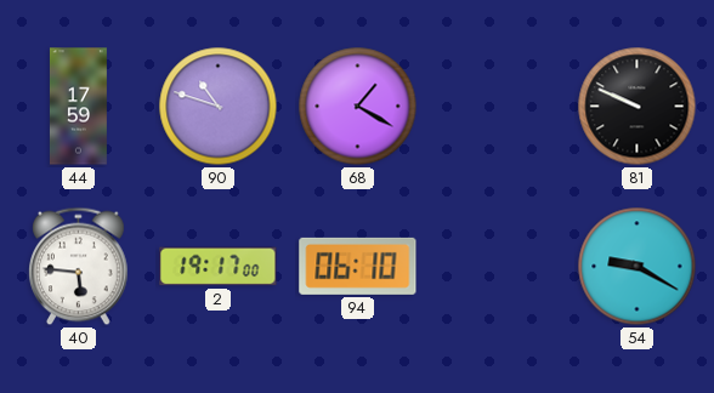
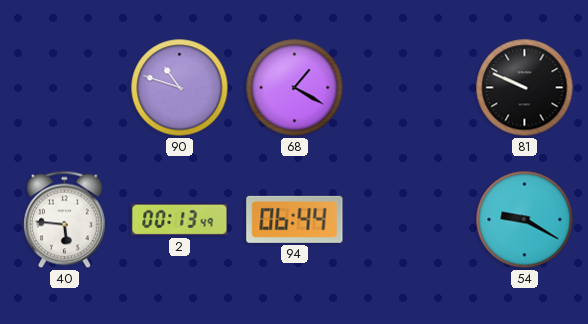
44: 17:59 -> none (78, 107)
2: 19:17 -> 00:13 (180, 220)
94: 06:10 -> 06:44 (295, 219)
